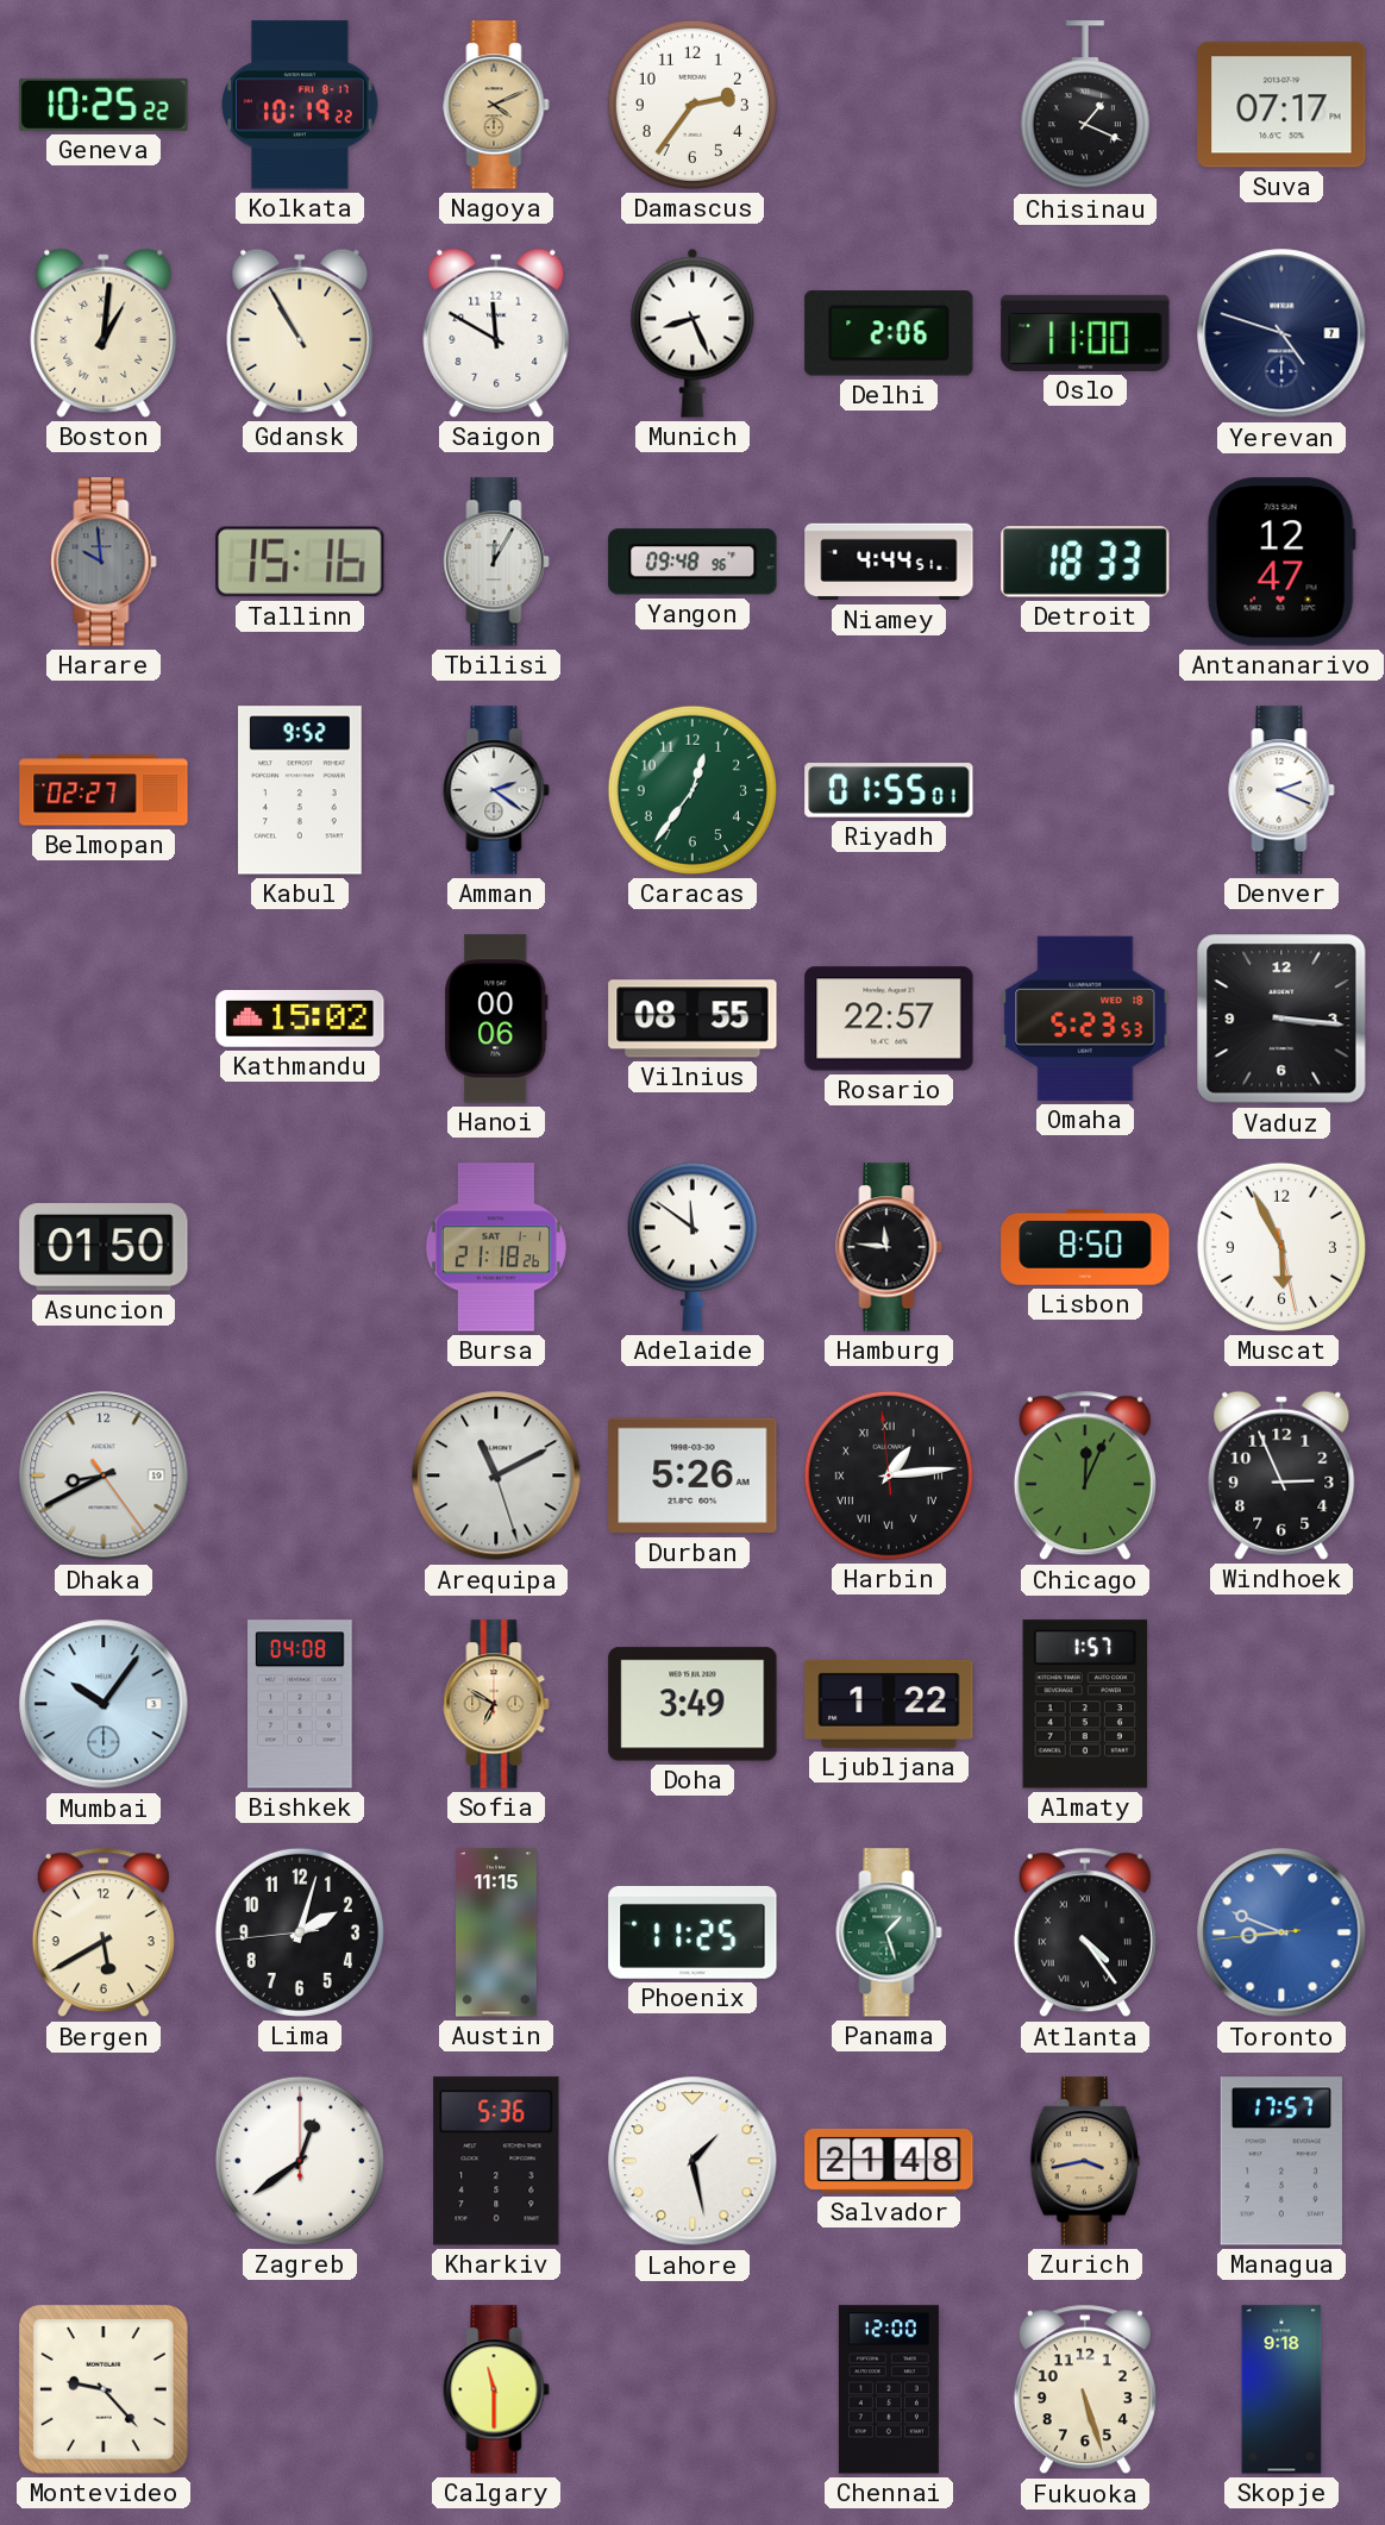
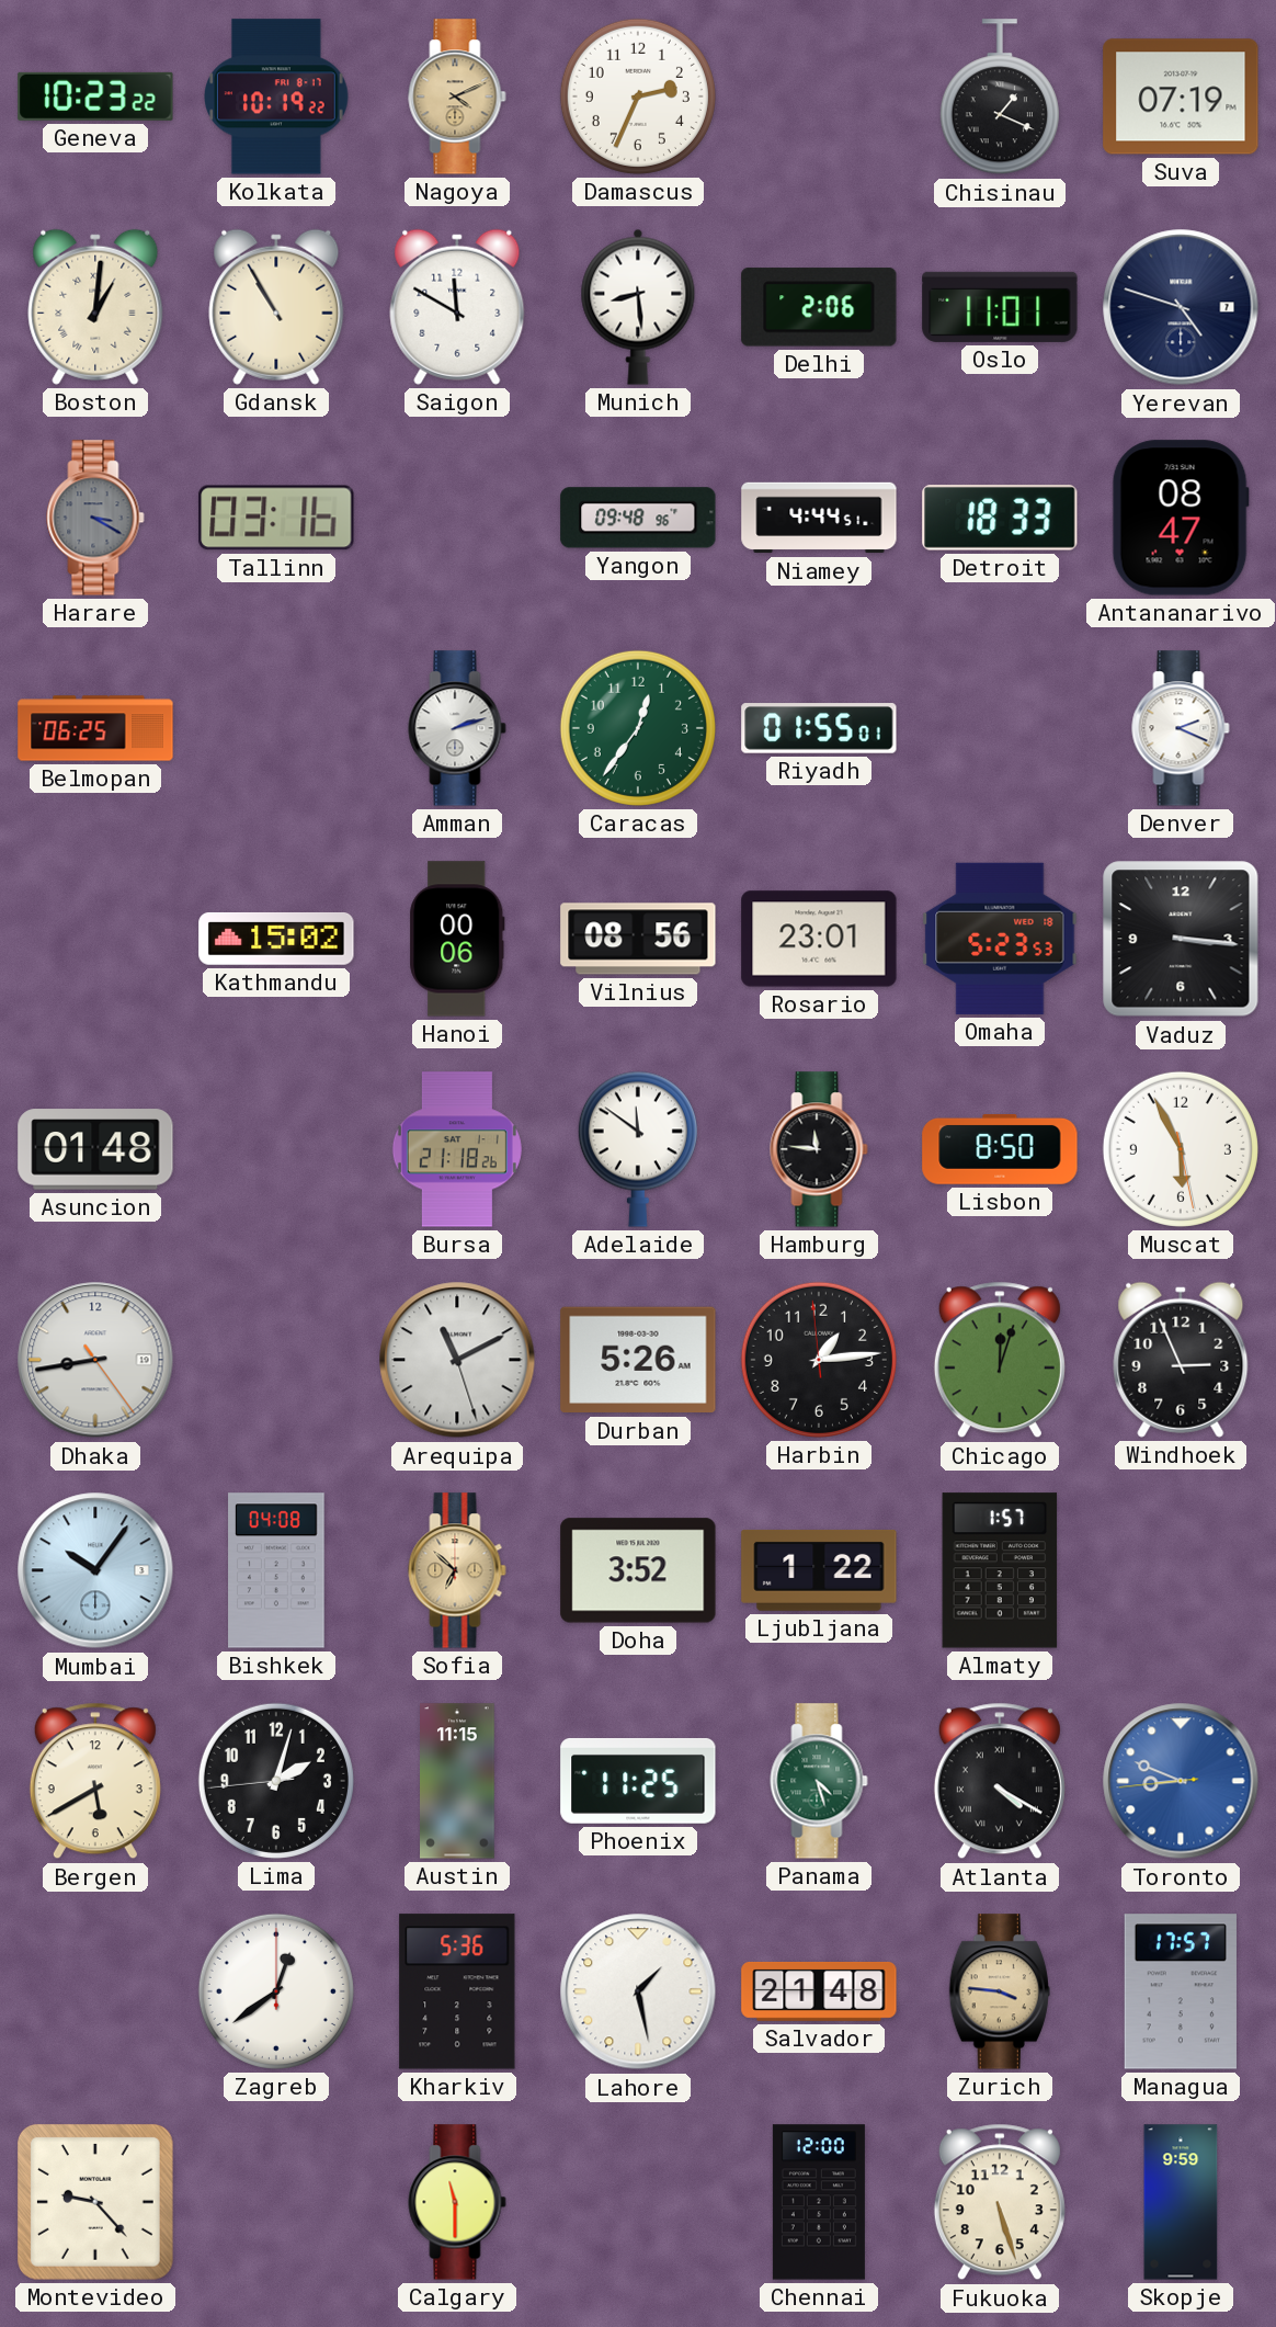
Geneva: 10:25 -> 10:23 (95, 97)
Damascus: 2:36 -> 2:34 (638, 97)
Suva: 07:17 -> 07:19 (1181, 97)
Munich: 8:26 -> 8:29 (638, 307)
Oslo: 11:00 -> 11:01 (1000, 307)
Harare: 9:59 -> 3:20 (95, 518)
Tallinn: 15:16 -> 03:16 (276, 518)
Tbilisi: 12:05 -> none (496, 562)
Antananarivo: 12:47 -> 08:47 (1181, 518)
Belmopan: 02:27 -> 06:25 (95, 728)
Kabul: 9:52 -> none (301, 790)
Amman: 2:21 -> 2:12 (457, 728)
Vilnius: 08:55 -> 08:56 (638, 939)
Rosario: 22:57 -> 23:01 (819, 939)
Asuncion: 01:50 -> 01:48 (95, 1149)
Dhaka: 8:40 -> 8:43 (95, 1360)
Harbin numerals: Roman -> Arabic (819, 1360)
Chicago: 12:04 -> 12:03 (1000, 1360)
Sofia: 6:50 -> 6:52 (457, 1570)
Doha: 3:49 -> 3:52 (638, 1570)
Panama: 1:27 -> 4:27 (819, 1781)
Atlanta: 4:24 -> 4:20 (1000, 1781)
Zurich: 3:43 -> 3:46 (1000, 1991)
Skopje: 9:18 -> 9:59 (1181, 2202)
